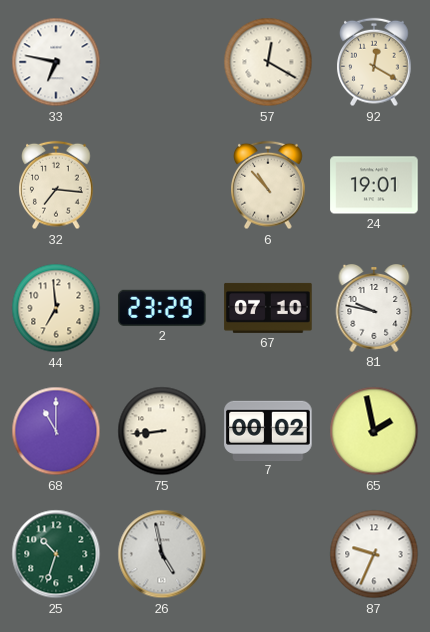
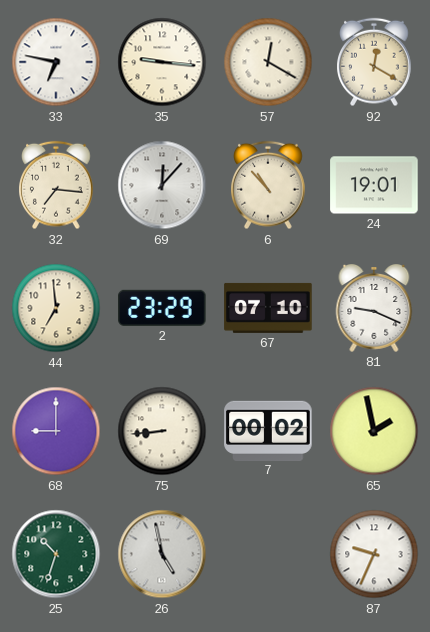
35: none -> 9:16 (162, 62)
69: none -> 12:07 (162, 185)
81: 9:47 -> 9:19 (374, 309)
68: 11:00 -> 9:00 (56, 431)
